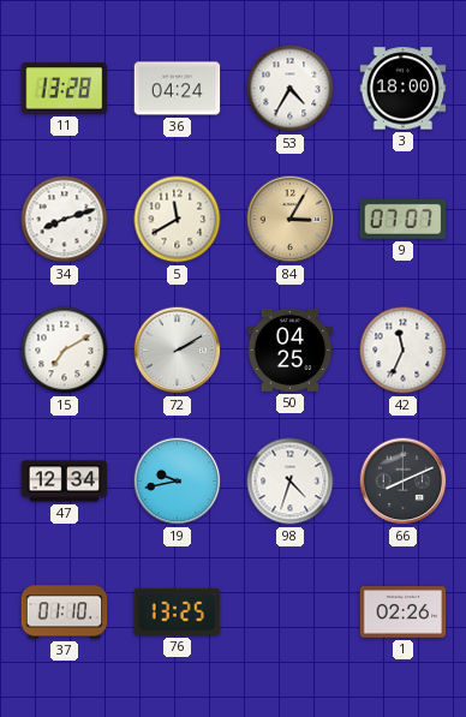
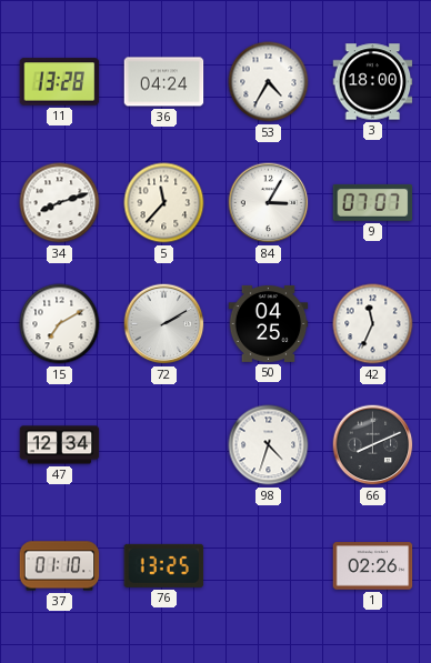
5: 11:40 -> 11:37 (164, 203)
84 dial: champagne -> white (269, 203)
19: 9:43 -> none (178, 482)
